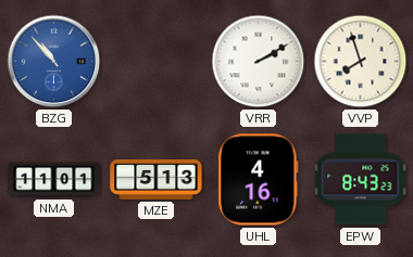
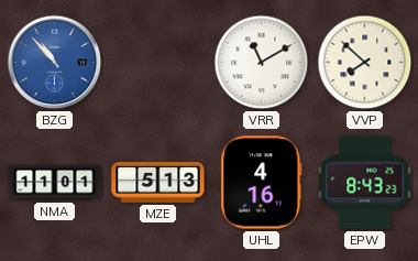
VRR: 2:10 -> 11:10 (262, 63)
VVP: 7:57 -> 7:52 (365, 63)
